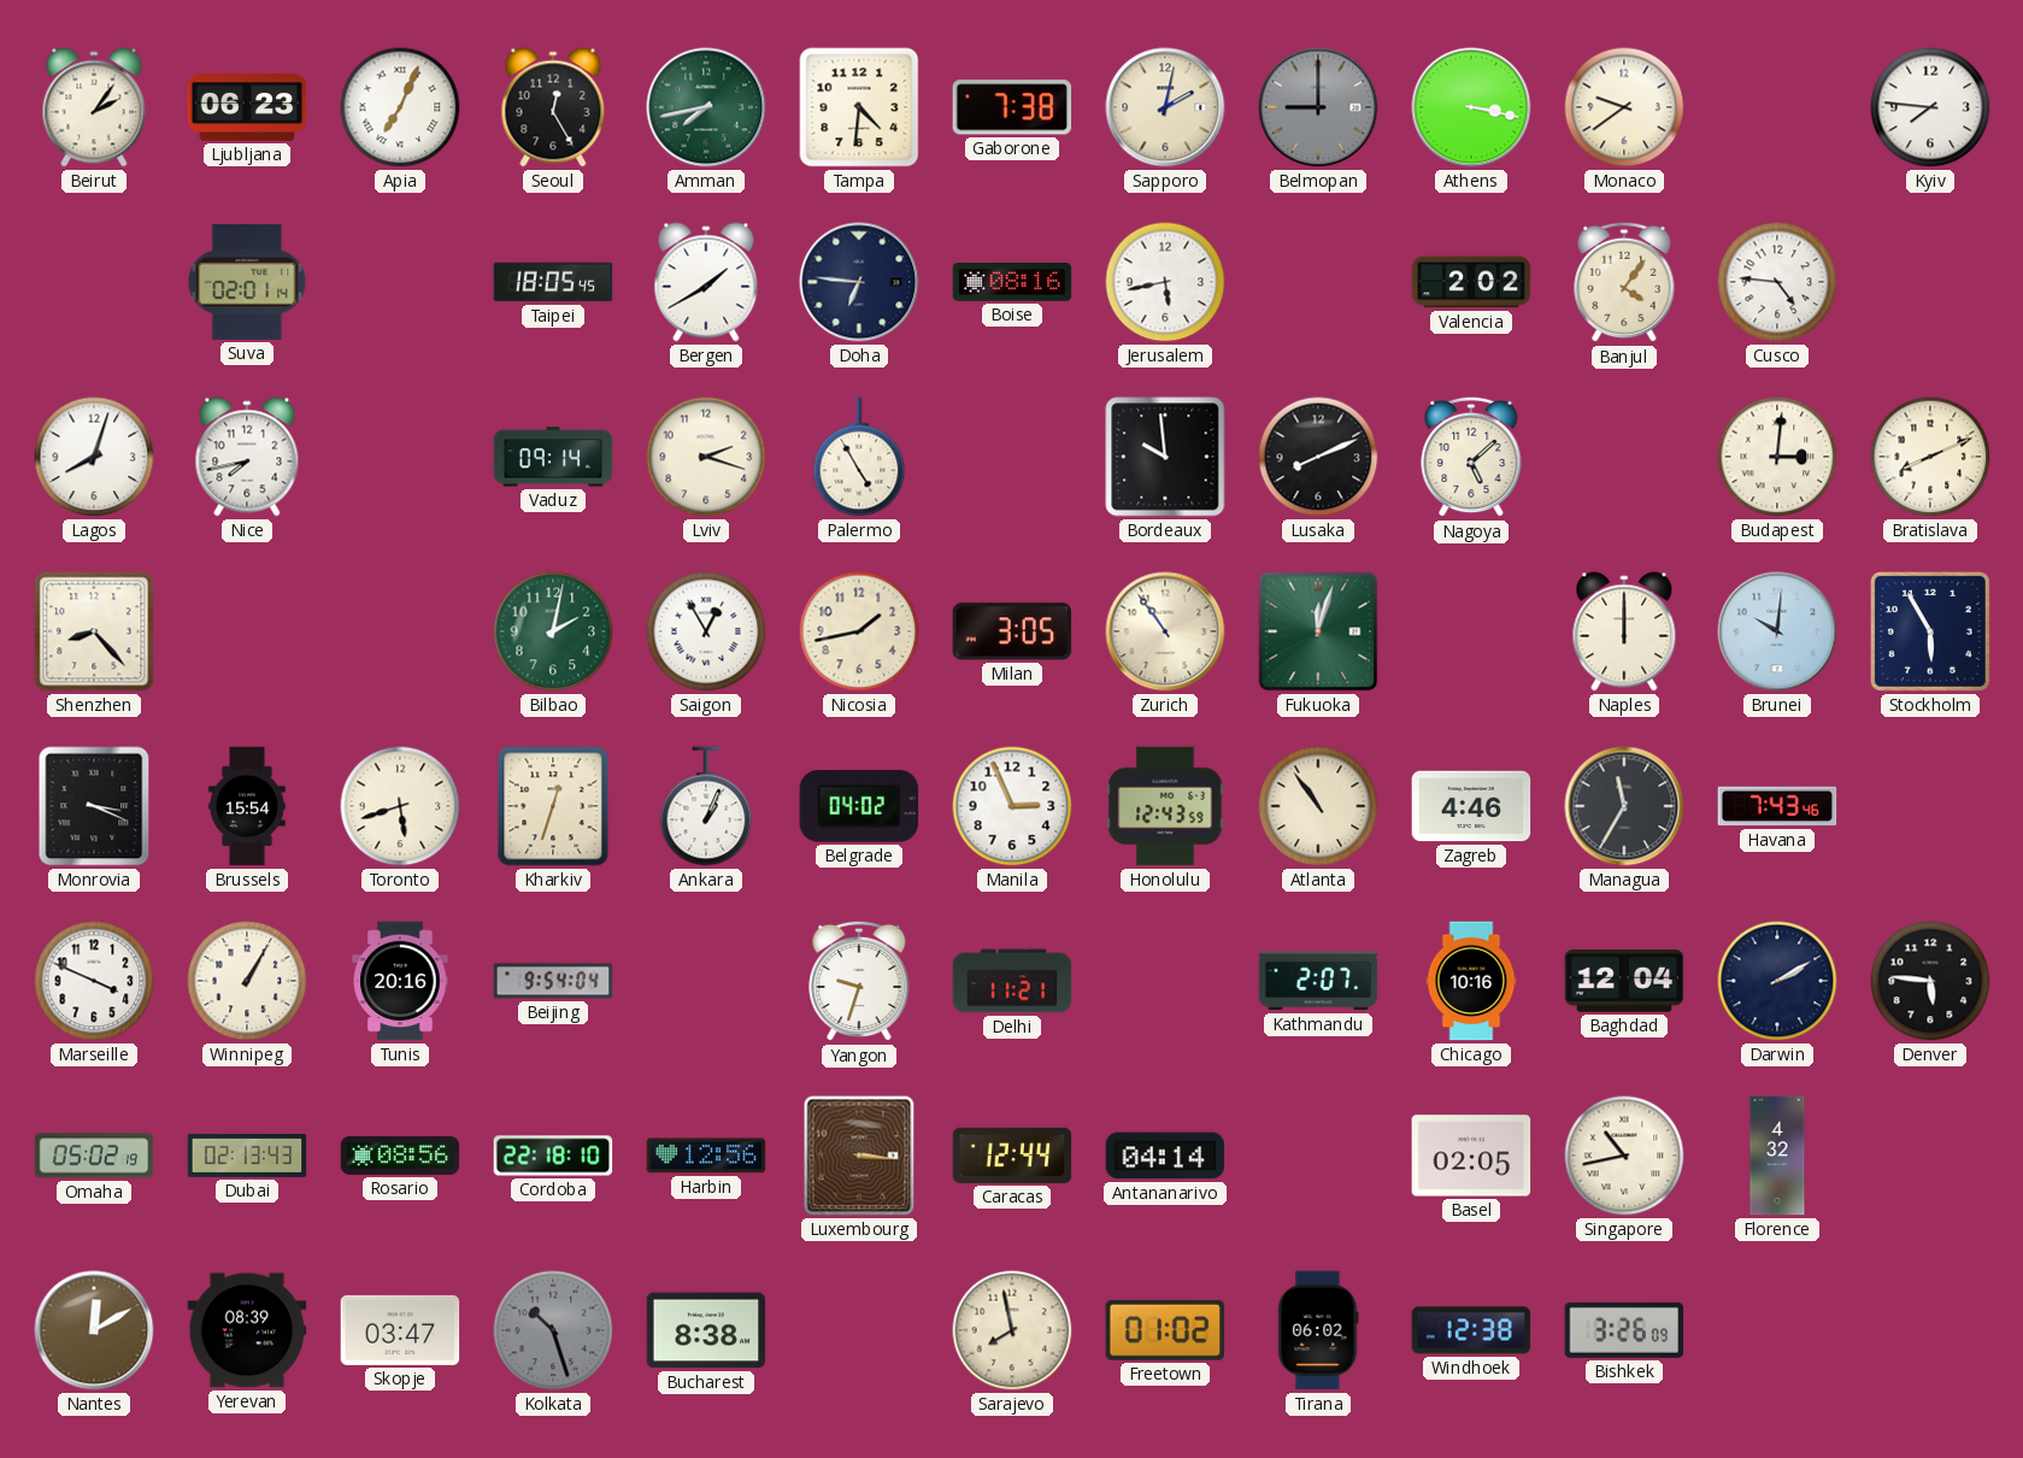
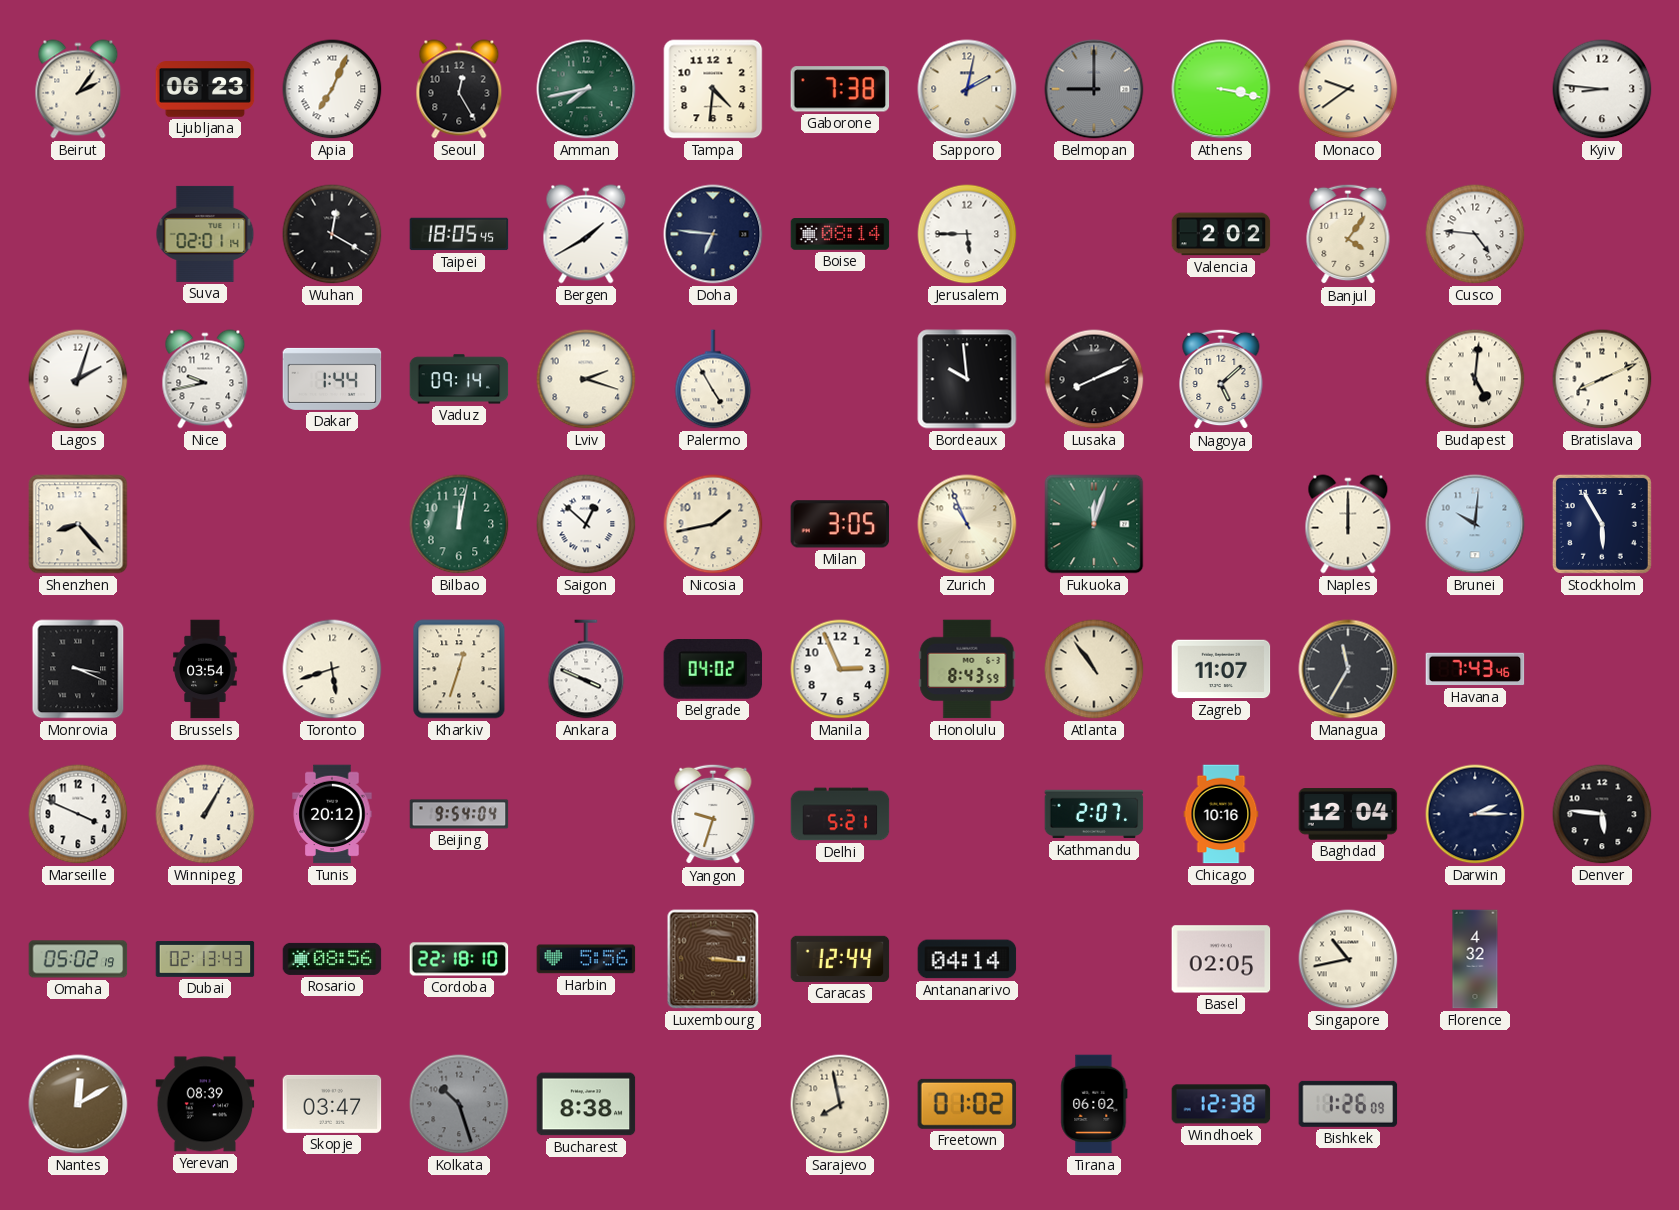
Kyiv: 7:46 -> 8:46 (1602, 89)
Wuhan: none -> 12:20 (332, 234)
Boise: 08:16 -> 08:14 (840, 235)
Jerusalem: 5:43 -> 5:45 (967, 234)
Lagos: 8:03 -> 2:03 (78, 379)
Nice: 7:43 -> 9:43 (205, 379)
Dakar: none -> 1:44 (332, 379)
Budapest: 3:01 -> 5:01 (1475, 379)
Bilbao: 2:02 -> 12:02 (459, 524)
Saigon: 12:55 -> 12:52 (586, 524)
Zurich: 10:54 -> 10:56 (967, 524)
Brussels: 15:54 -> 03:54 (205, 669)
Ankara: 1:04 -> 3:49 (586, 669)
Honolulu: 12:43 -> 8:43 (967, 669)
Zagreb: 4:46 -> 11:07 (1221, 669)
Tunis: 20:16 -> 20:12 (332, 814)
Delhi: 11:21 -> 5:21 (840, 814)
Darwin: 2:10 -> 2:15 (1475, 814)
Harbin: 12:56 -> 5:56 (586, 959)
Bishkek: 3:26 -> 1:26 (1348, 1104)
